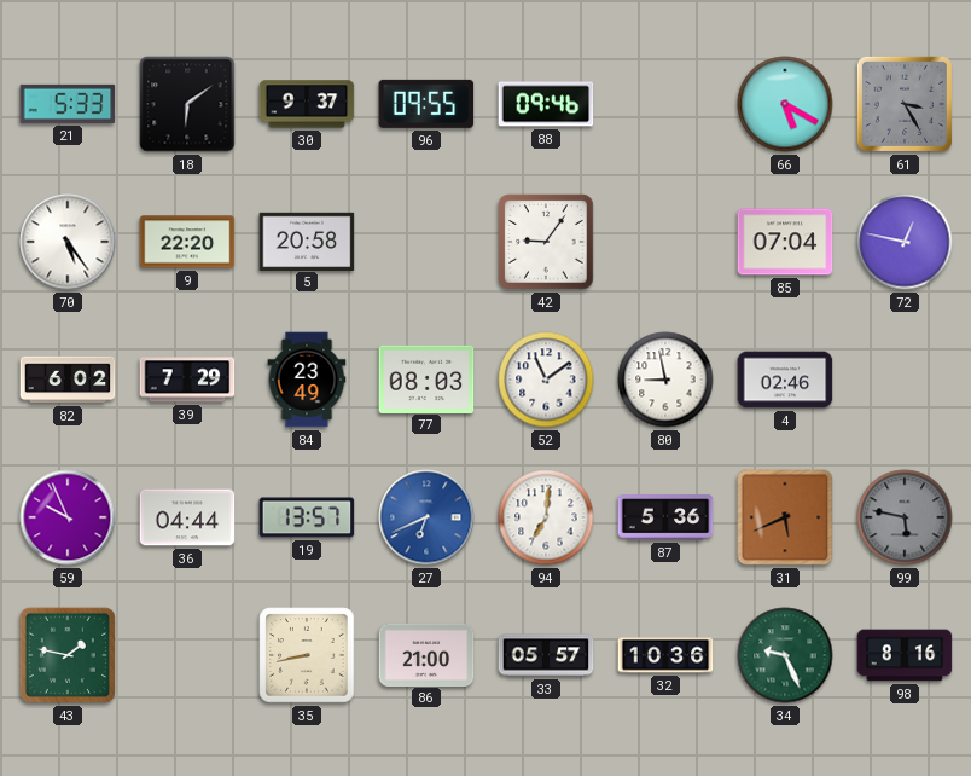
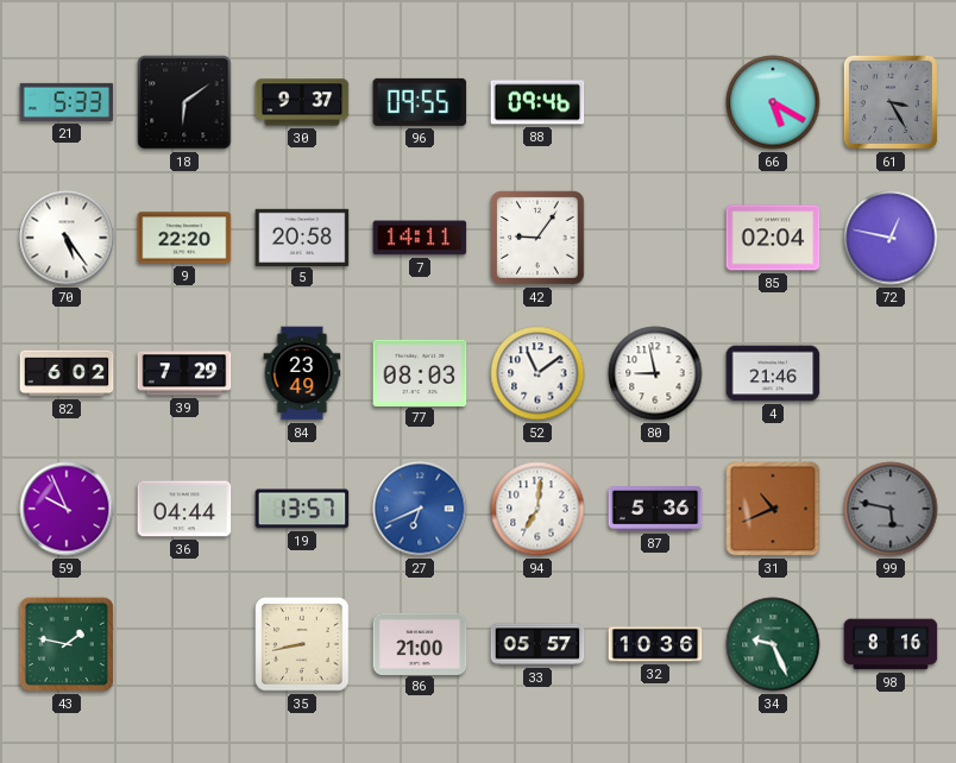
7: none -> 14:11 (420, 238)
85: 07:04 -> 02:04 (773, 238)
4: 02:46 -> 21:46 (773, 373)
31: 5:41 -> 10:41 (773, 509)
